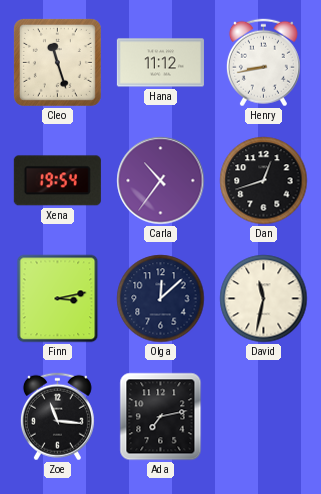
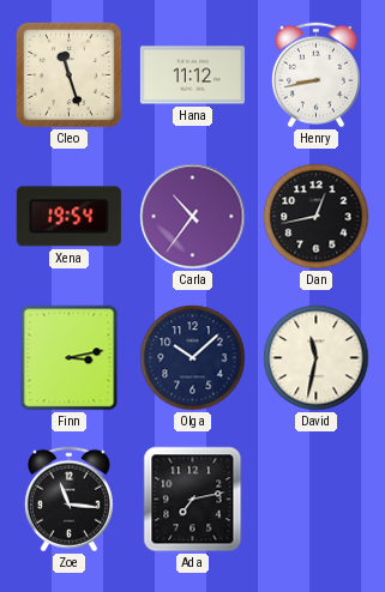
Dan: 12:42 -> 12:43 (317, 217)
Olga: 12:08 -> 10:08 (193, 358)
